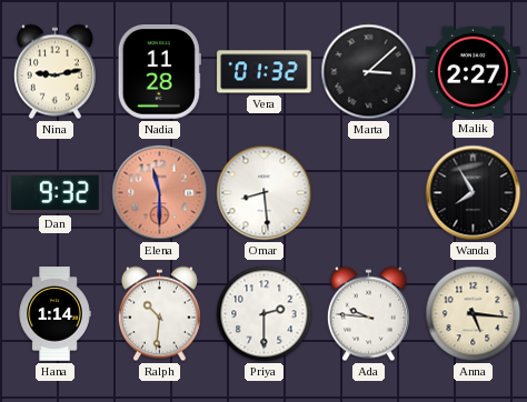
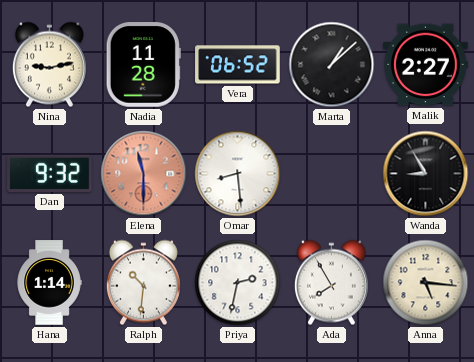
Vera: 01:32 -> 06:52 (238, 65)
Marta: 3:08 -> 1:08 (332, 65)
Wanda: 7:55 -> 8:55 (426, 174)
Priya: 2:30 -> 2:32 (238, 283)
Ada: 9:46 -> 7:55 (331, 283)
